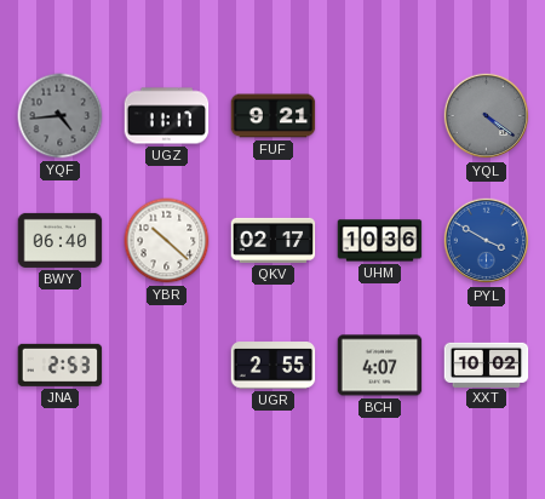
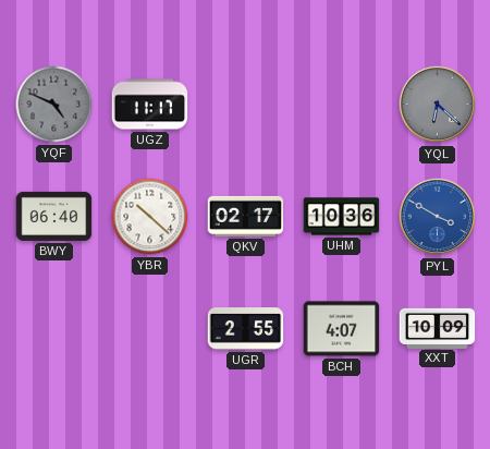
YQF: 4:44 -> 4:49 (54, 105)
FUF: 9:21 -> none (274, 116)
YQL: 4:21 -> 6:22 (438, 105)
JNA: 2:53 -> none (61, 365)
XXT: 10:02 -> 10:09 (438, 328)
